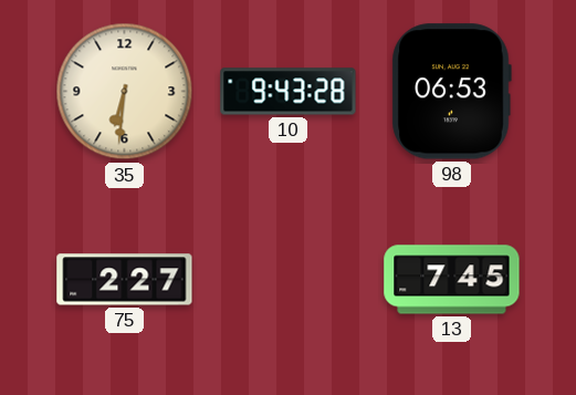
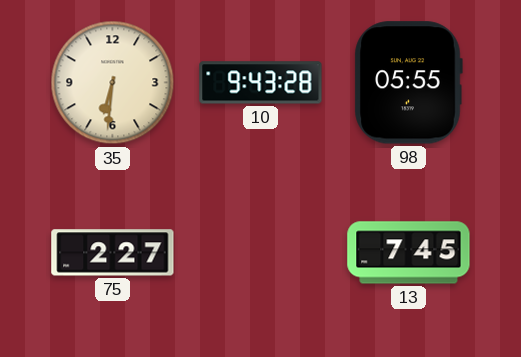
98: 06:53 -> 05:55 (408, 83)
